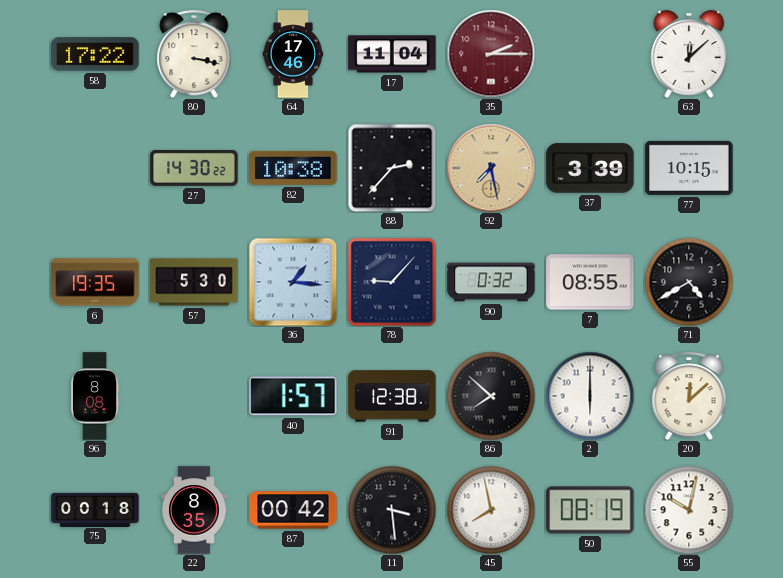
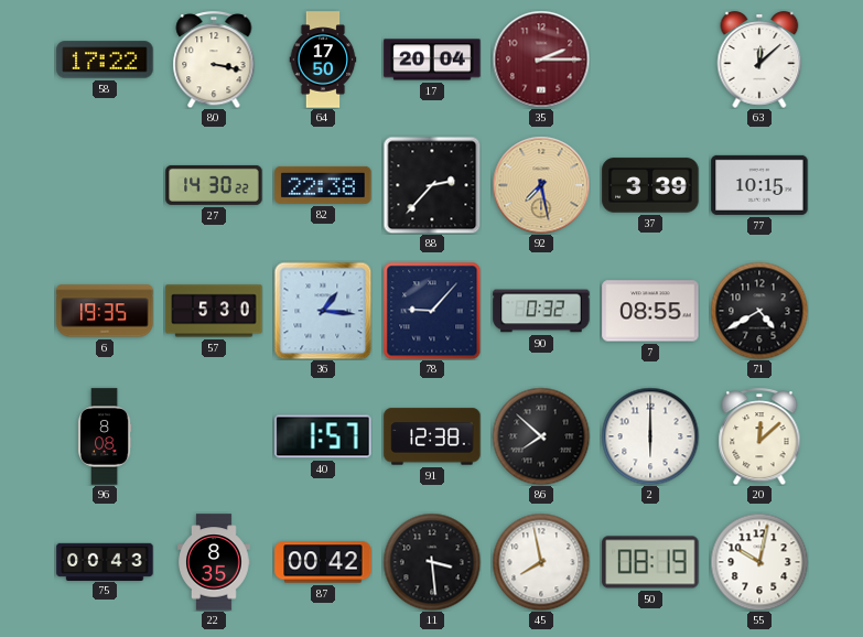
64: 17:46 -> 17:50 (323, 60)
17: 11:04 -> 20:04 (432, 60)
82: 10:38 -> 22:38 (323, 185)
75: 00:18 -> 00:43 (105, 561)
